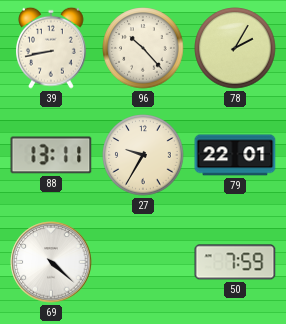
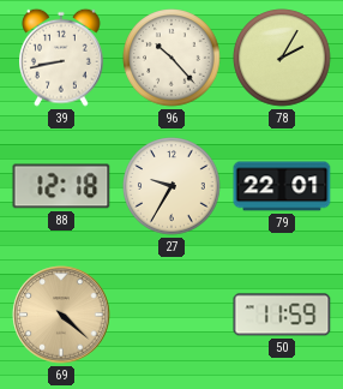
88: 13:11 -> 12:18 (61, 186)
69 dial: white -> champagne (61, 315)
50: 7:59 -> 11:59 (282, 315)
